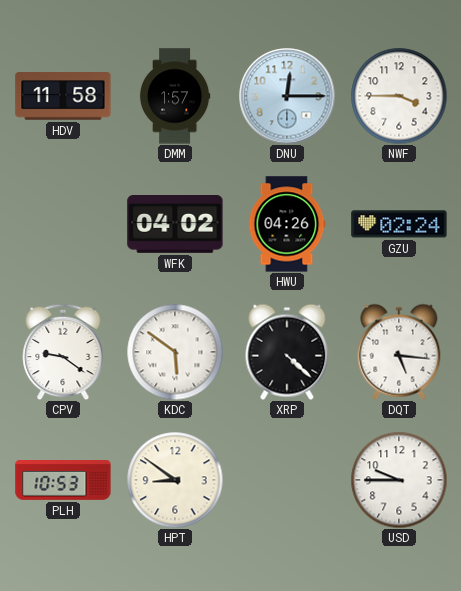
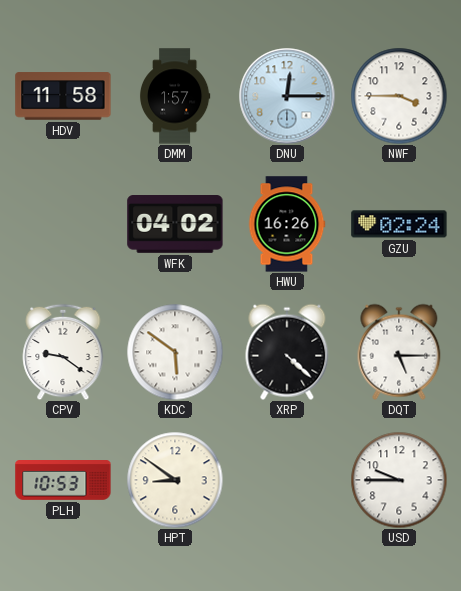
HWU: 04:26 -> 16:26 (287, 224)
DQT: 5:16 -> 5:15 (399, 352)
